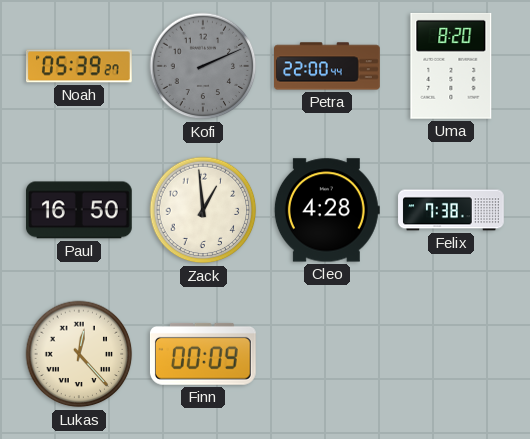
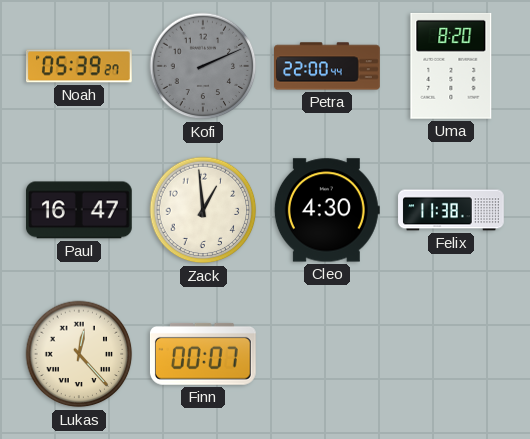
Paul: 16:50 -> 16:47 (79, 210)
Cleo: 4:28 -> 4:30 (327, 210)
Felix: 7:38 -> 11:38 (451, 210)
Finn: 00:09 -> 00:07 (203, 354)
